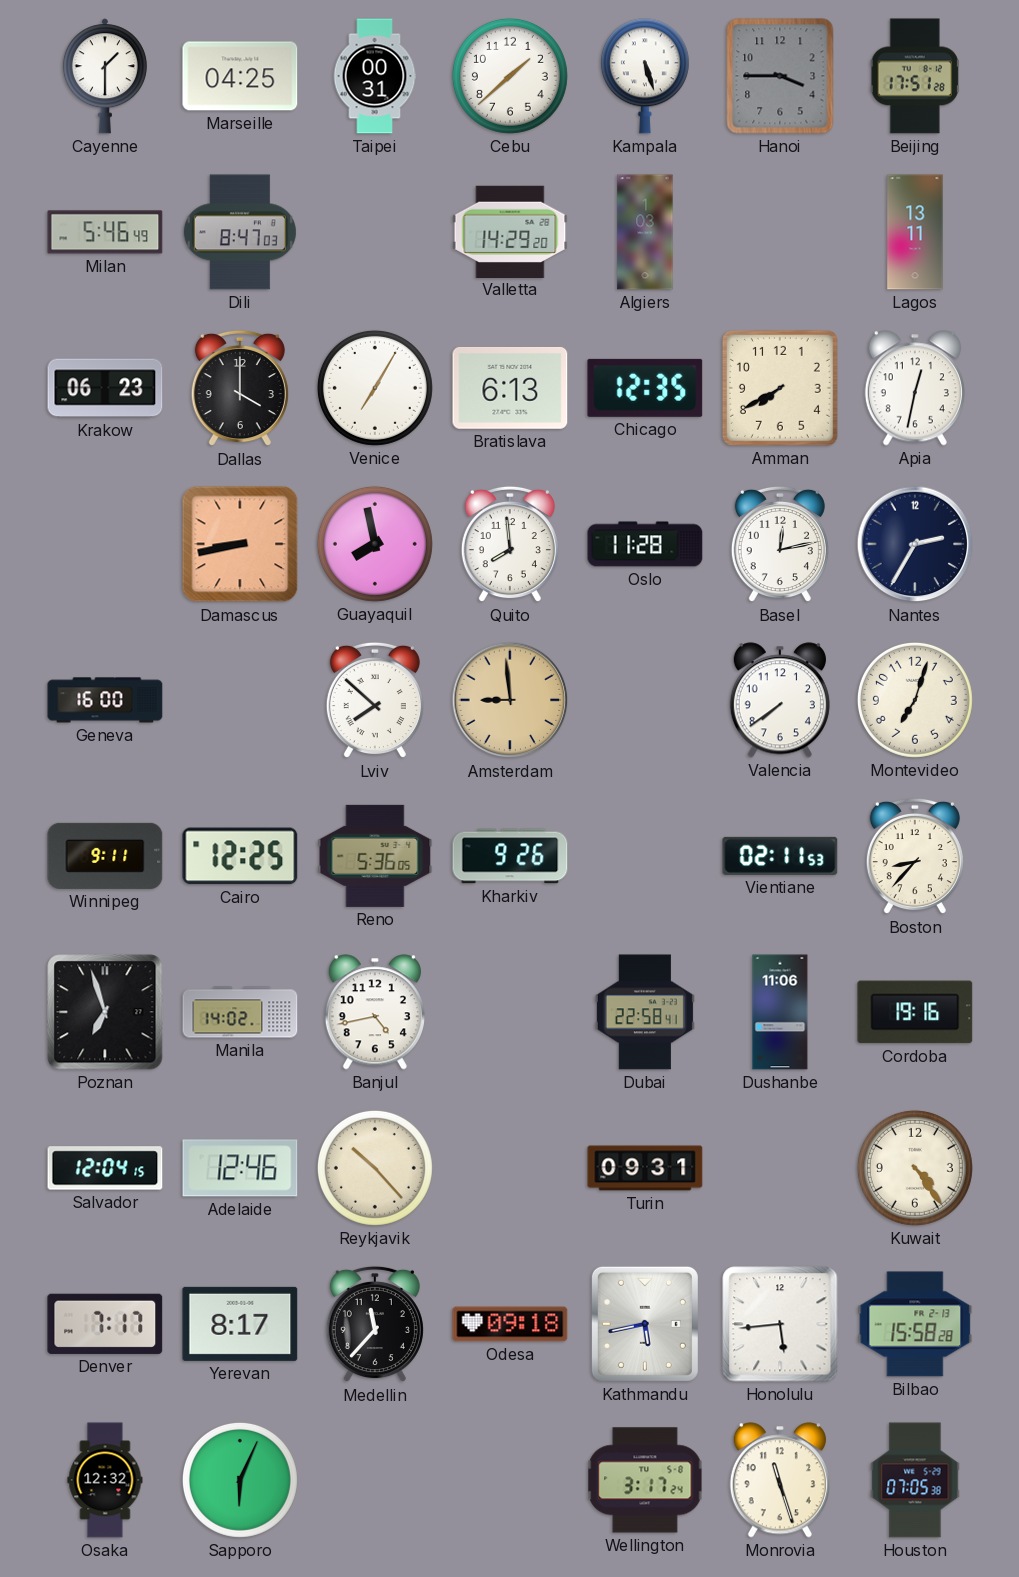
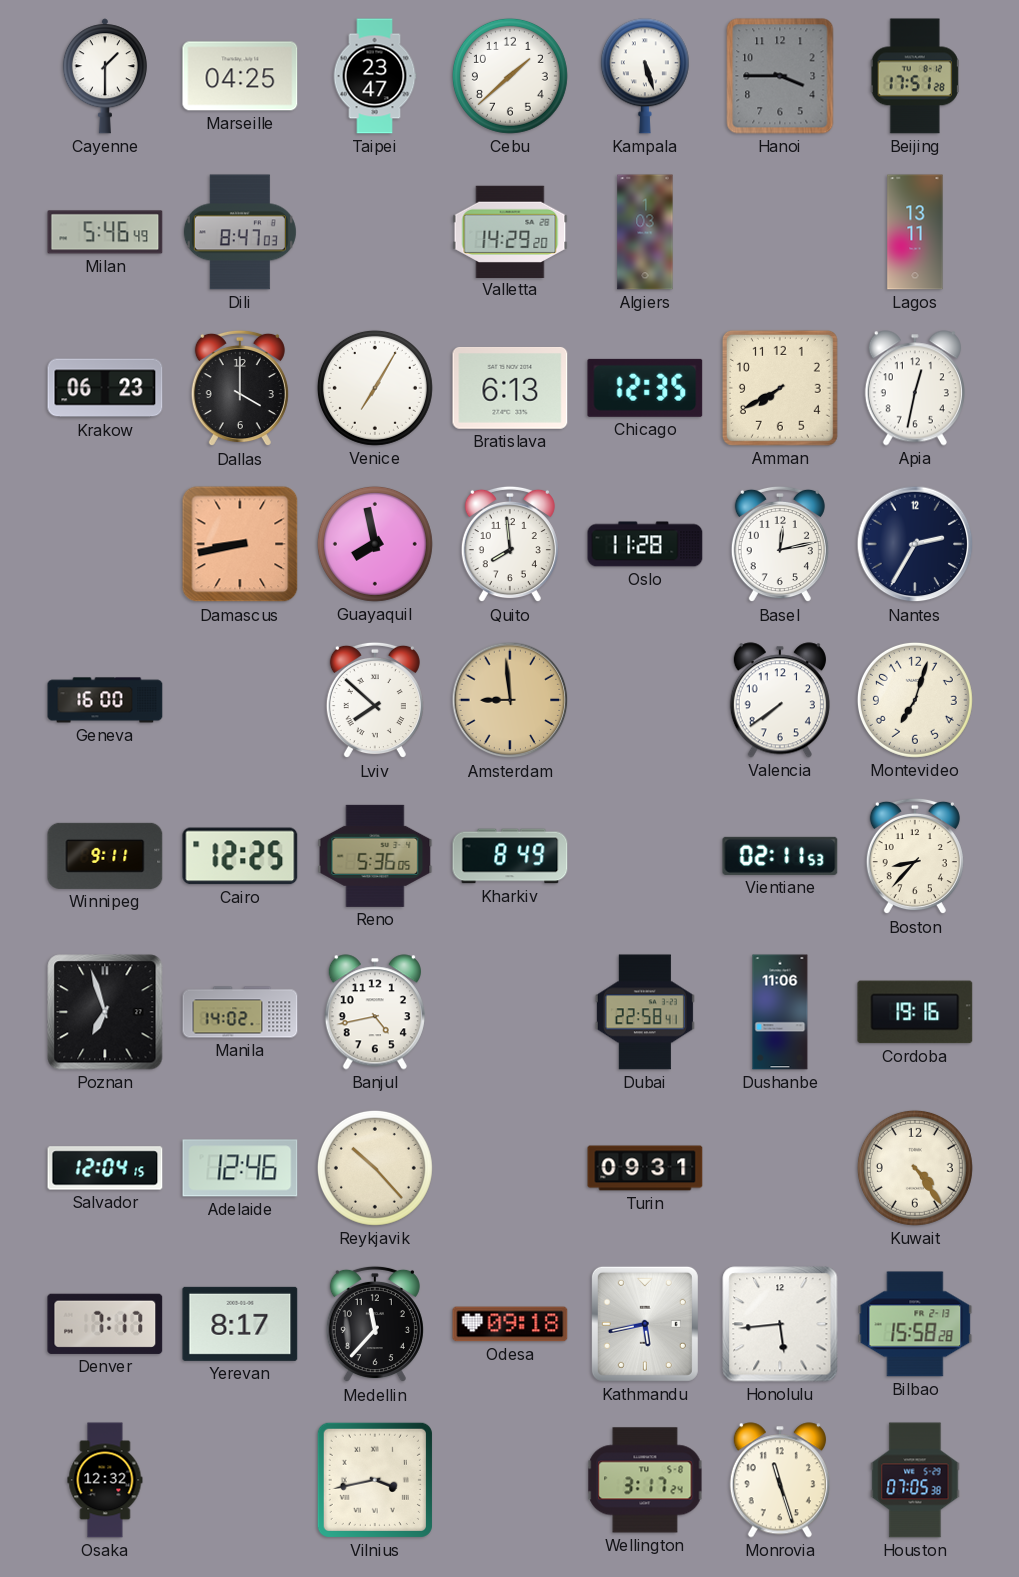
Taipei: 00:31 -> 23:47 (375, 76)
Kharkiv: 9:26 -> 8:49 (510, 856)
Sapporo: 6:04 -> none (240, 1480)
Vilnius: none -> 3:43 (375, 1480)
